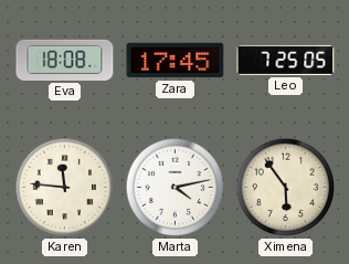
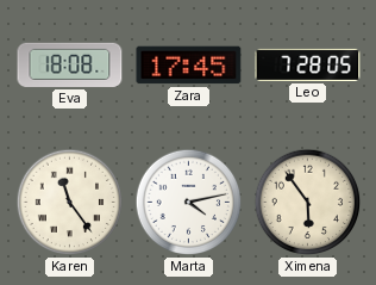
Leo: 7:25 -> 7:28 (308, 64)
Karen: 11:46 -> 11:24 (70, 203)
